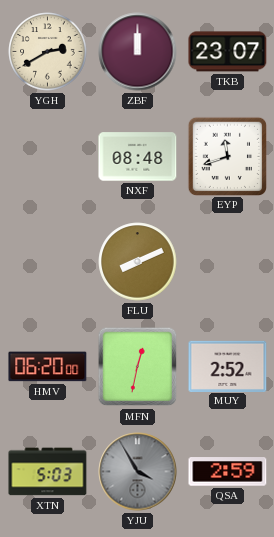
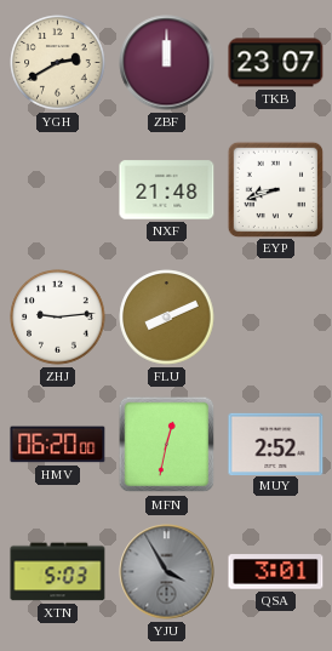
NXF: 08:48 -> 21:48 (167, 190)
EYP: 11:42 -> 8:42 (275, 189)
ZHJ: none -> 9:14 (58, 318)
QSA: 2:59 -> 3:01 (276, 572)
